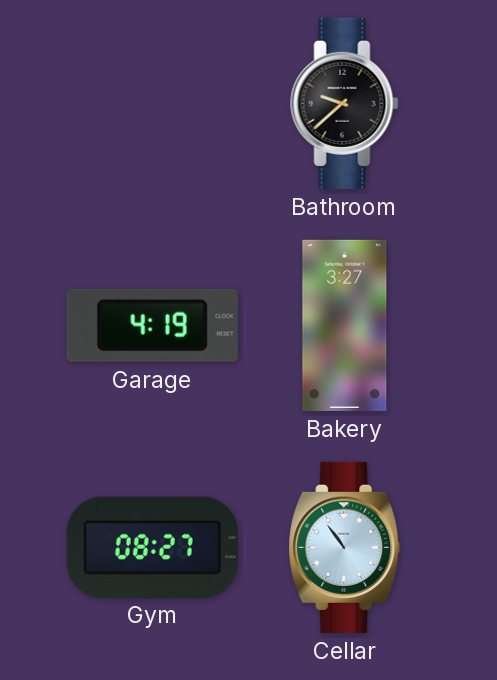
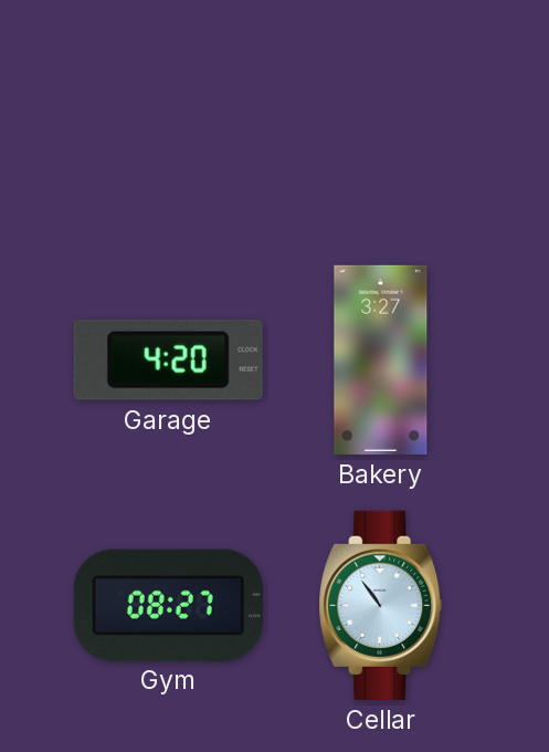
Bathroom: 9:38 -> none (345, 103)
Garage: 4:19 -> 4:20 (168, 359)
